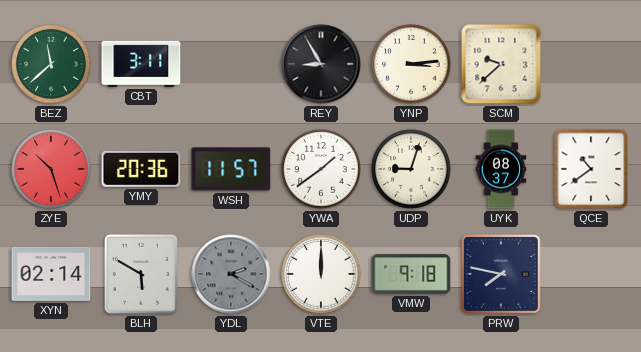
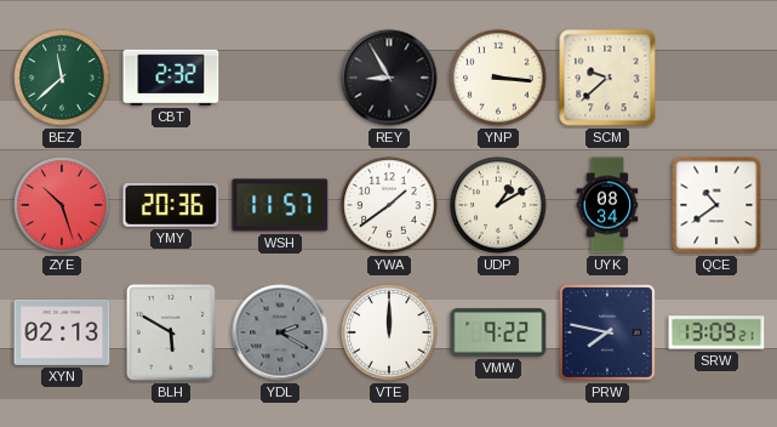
CBT: 3:11 -> 2:32 (171, 78)
YNP: 3:14 -> 3:16 (498, 78)
UDP: 9:03 -> 1:10 (498, 205)
UYK: 08:37 -> 08:34 (607, 205)
XYN: 02:14 -> 02:13 (62, 332)
VMW: 9:18 -> 9:22 (498, 332)
SRW: none -> 13:09 (716, 332)
